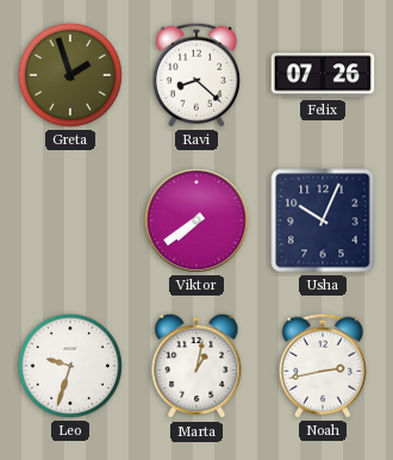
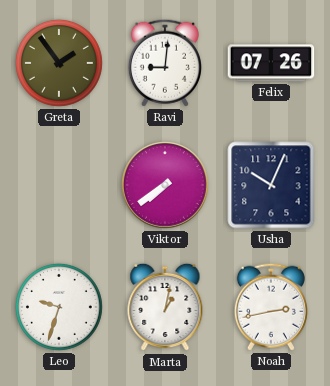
Greta: 1:57 -> 1:54 (59, 63)
Ravi: 8:22 -> 9:01 (165, 63)
